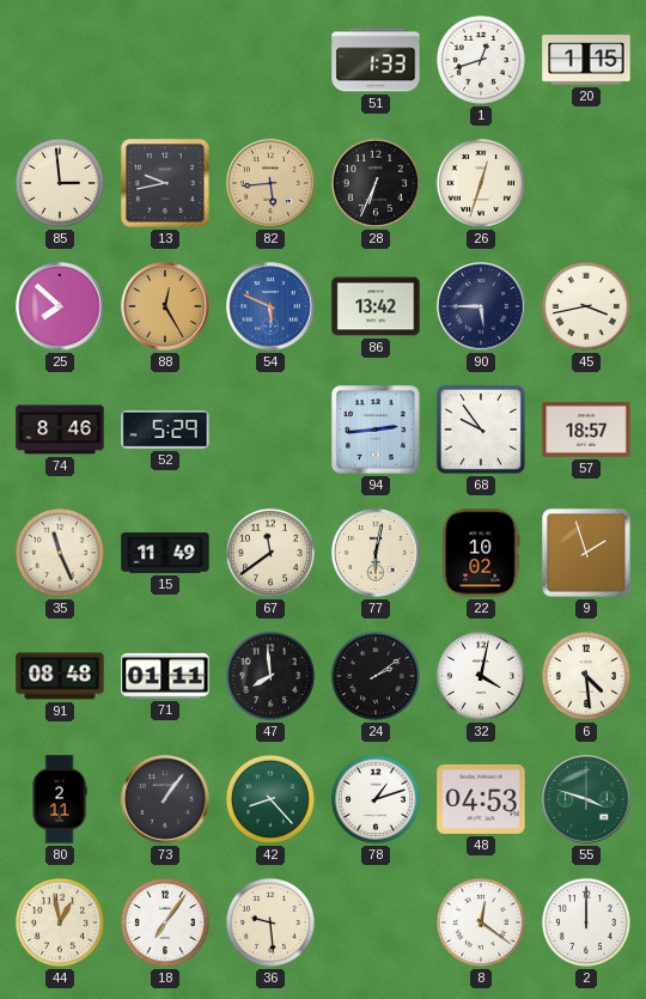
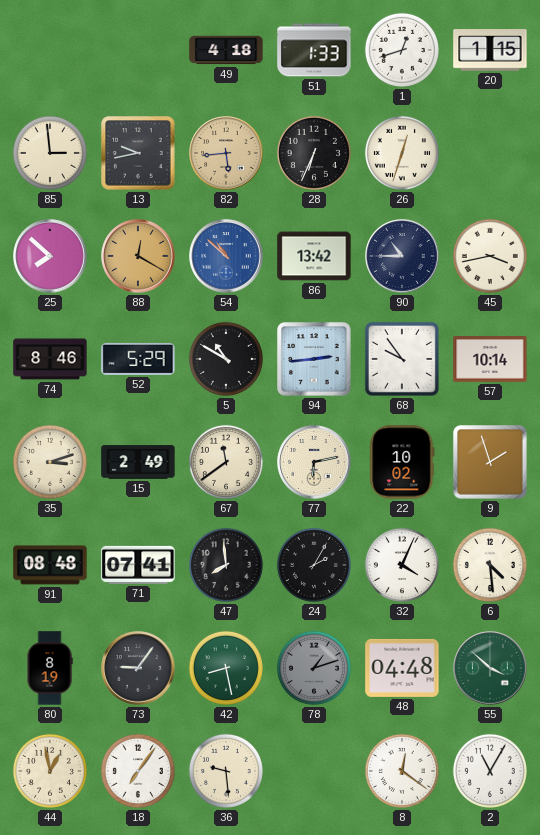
49: none -> 4:18 (226, 50)
88: 12:25 -> 12:20 (138, 256)
54: 5:49 -> 10:52 (226, 256)
90: 5:45 -> 10:45 (402, 256)
5: none -> 10:50 (226, 359)
57: 18:57 -> 10:14 (490, 359)
35: 11:26 -> 3:12 (50, 462)
15: 11:49 -> 2:49 (138, 462)
77: 6:02 -> 6:13 (314, 462)
71: 01:11 -> 07:41 (138, 565)
24: 2:09 -> 2:05 (314, 565)
32: 4:02 -> 4:04 (402, 565)
80: 2:11 -> 8:19 (50, 668)
73: 1:06 -> 9:06 (138, 668)
42: 8:23 -> 8:28 (226, 668)
78 dial: white -> grey (314, 668)
48: 04:53 -> 04:48 (402, 668)
55: 3:48 -> 3:52 (490, 668)
2: 12:00 -> 11:05 (490, 771)
